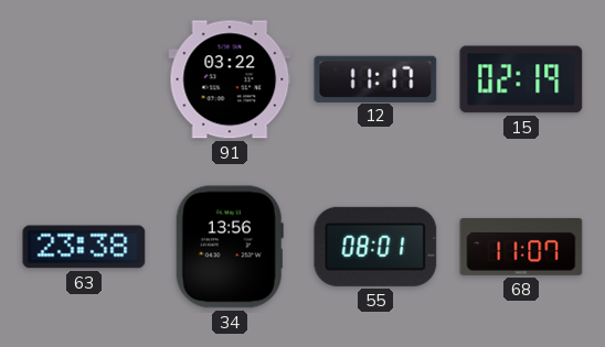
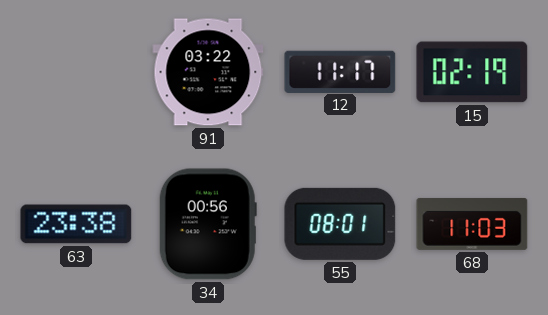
34: 13:56 -> 00:56 (208, 224)
68: 11:07 -> 11:03 (472, 224)
